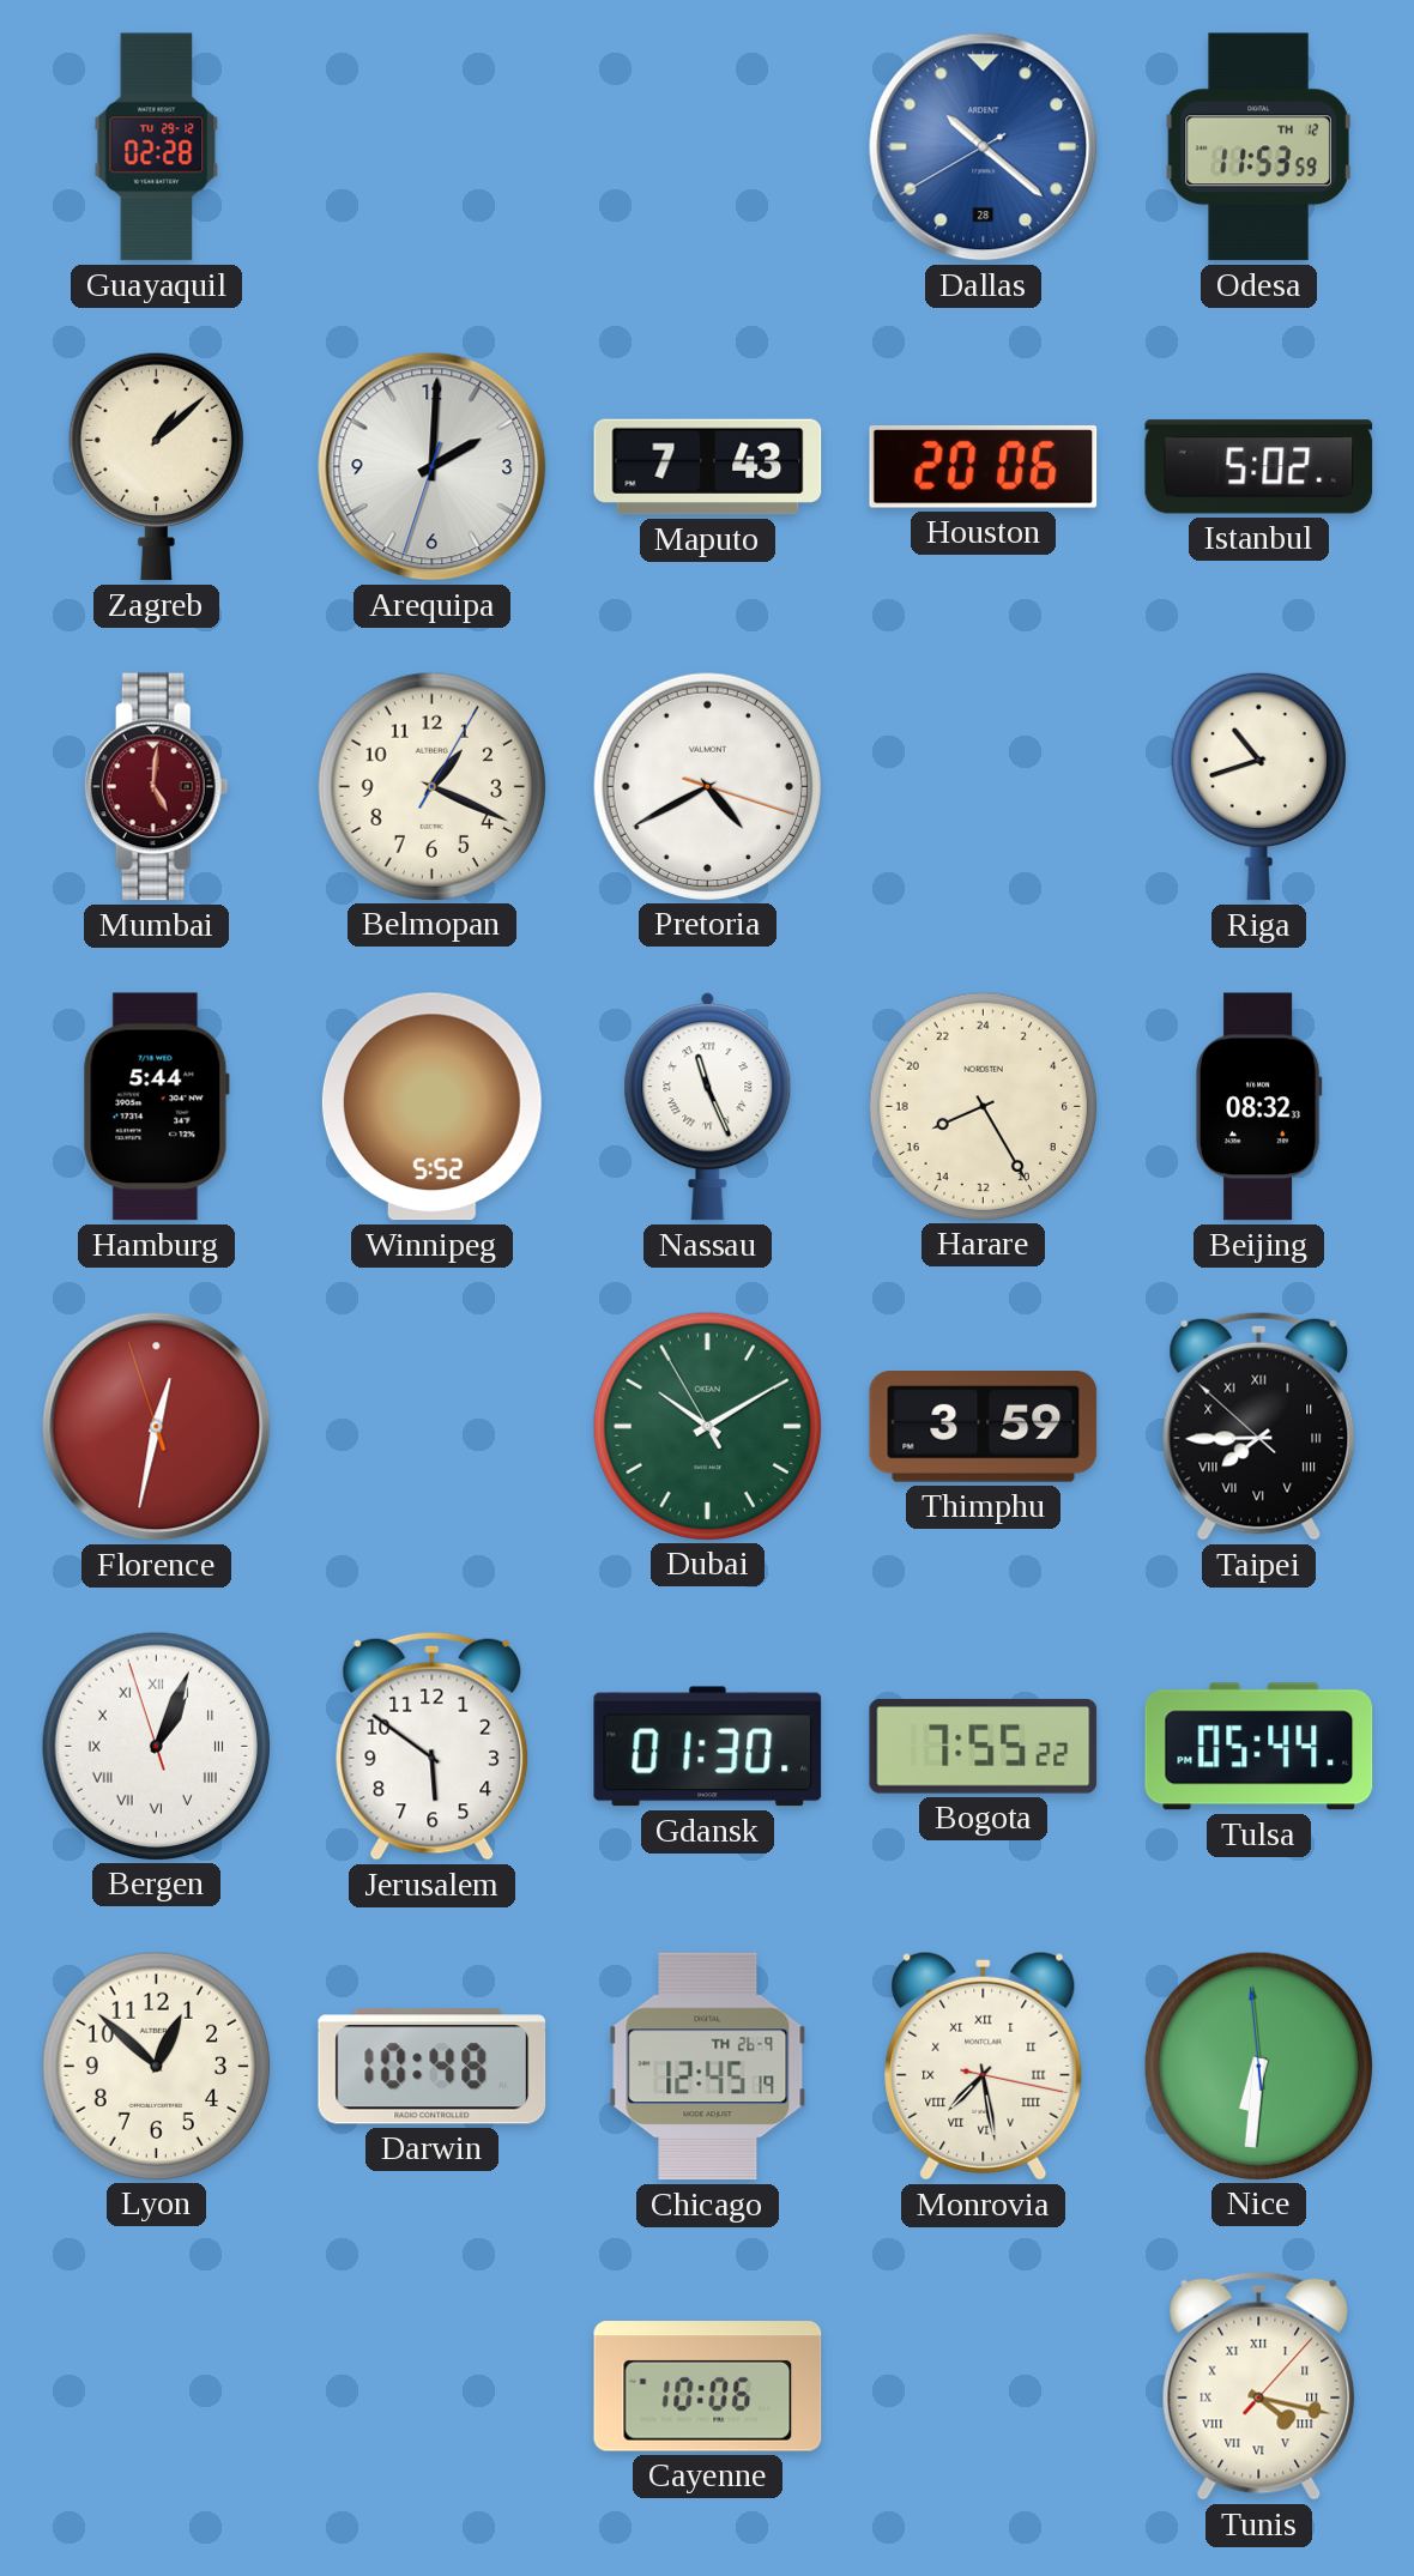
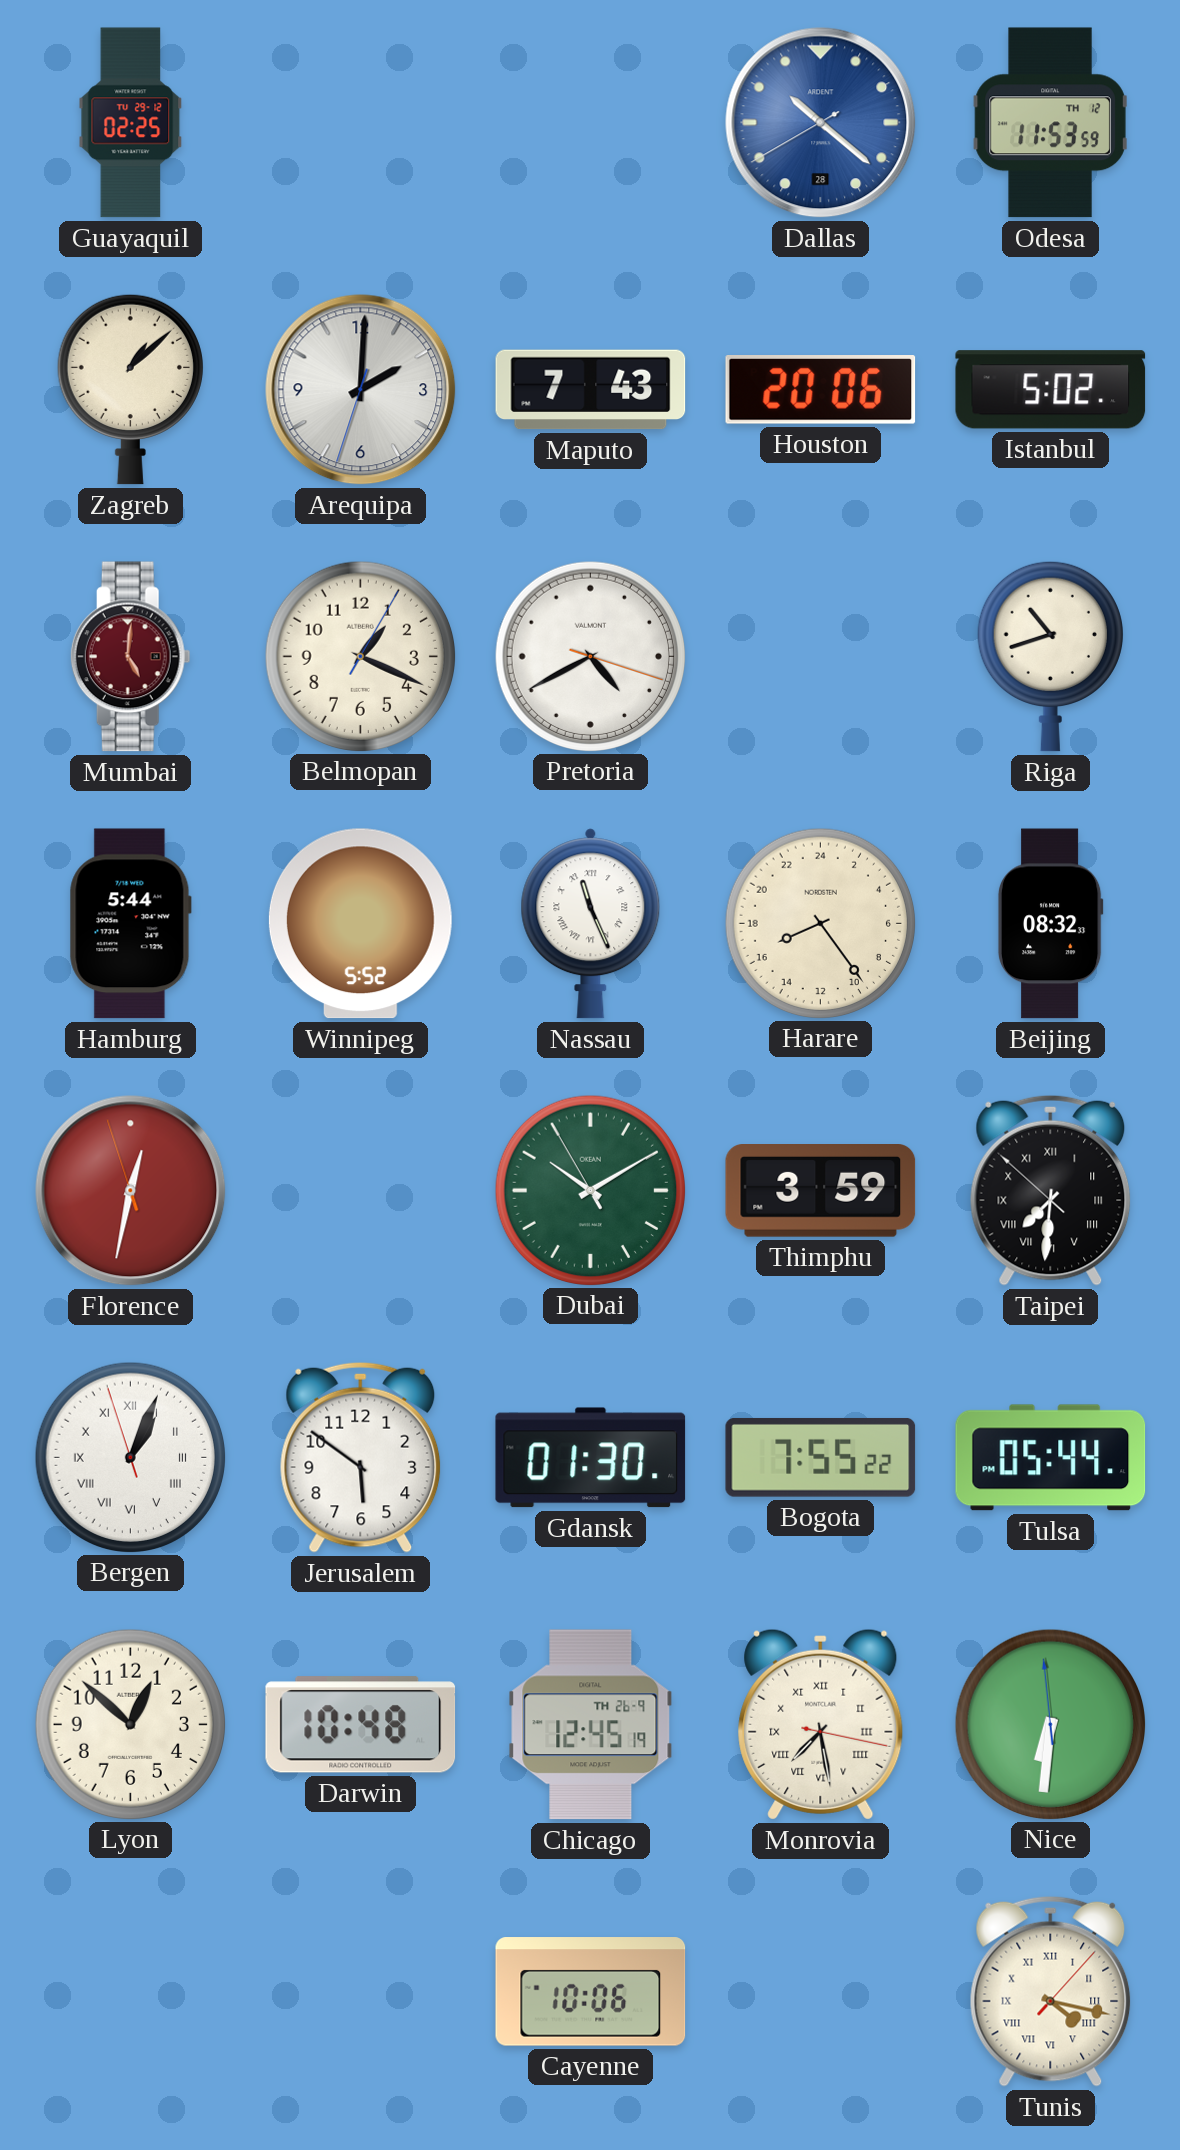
Guayaquil: 02:28 -> 02:25 (131, 123)
Harare: 16:25 -> 16:24 (820, 923)
Taipei: 7:44 -> 7:30 (1051, 1190)
